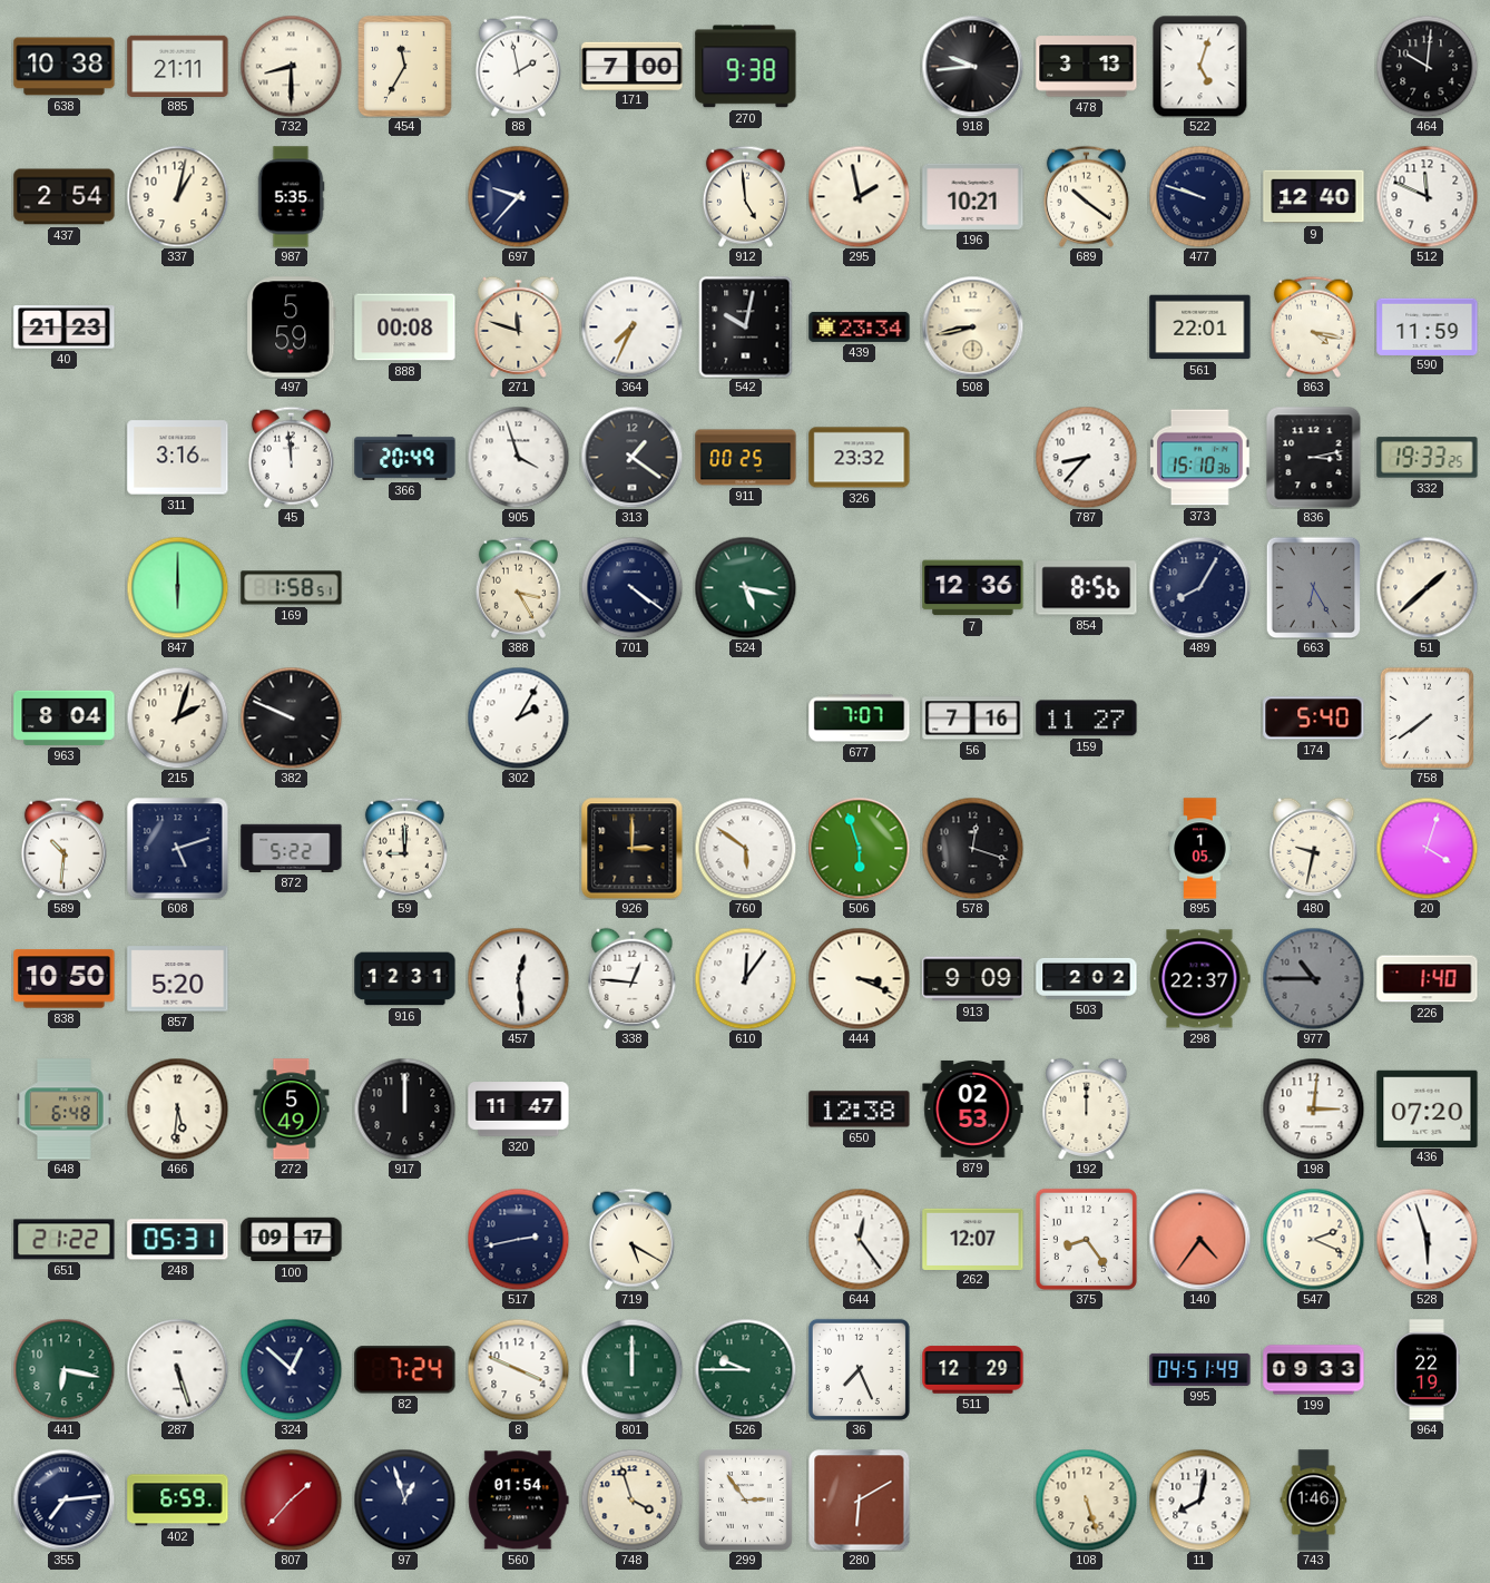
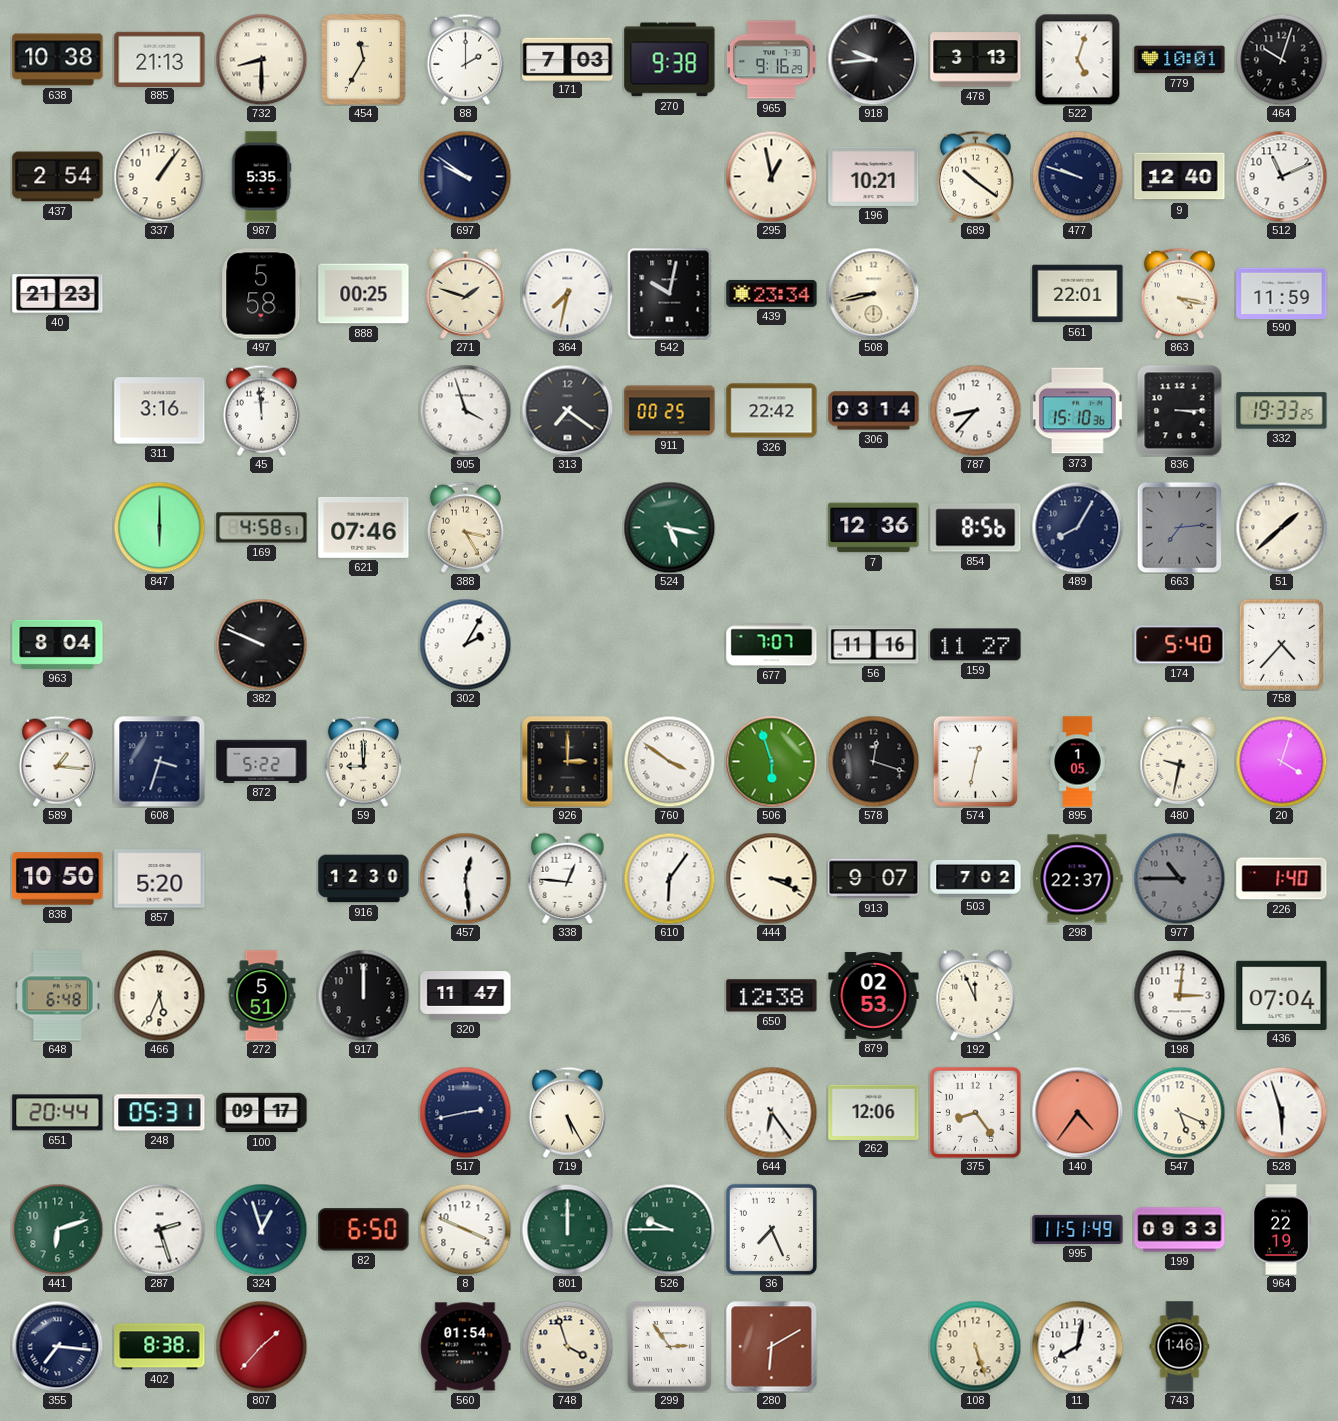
885: 21:11 -> 21:13 (160, 59)
88: 1:58 -> 2:00 (465, 59)
171: 7:00 -> 7:03 (568, 59)
965: none -> 9:16 (772, 60)
779: none -> 10:01 (1180, 60)
464: 10:01 -> 10:03 (1281, 59)
337: 1:02 -> 1:06 (159, 176)
697: 9:37 -> 9:51 (465, 176)
912: 4:59 -> none (745, 196)
295: 1:58 -> 12:58 (771, 176)
512: 11:49 -> 11:11 (1281, 176)
497: 5:59 -> 5:58 (262, 294)
888: 00:08 -> 00:25 (364, 294)
271: 11:48 -> 1:48 (466, 293)
364: 7:34 -> 7:32 (567, 293)
366: 20:49 -> none (405, 457)
313: 1:21 -> 7:21 (567, 410)
326: 23:32 -> 22:42 (772, 411)
306: none -> 03:14 (874, 411)
836: 3:13 -> 3:15 (1180, 410)
169: 1:58 -> 4:58 (262, 528)
621: none -> 07:46 (364, 528)
701: 4:21 -> none (631, 587)
663: 6:25 -> 7:14 (1180, 527)
215: 2:03 -> none (177, 717)
56: 7:16 -> 11:16 (874, 645)
758: 7:39 -> 4:37 (1281, 644)
589: 10:31 -> 1:16 (57, 761)
608: 5:12 -> 3:33 (159, 761)
760: 5:51 -> 3:51 (669, 761)
574: none -> 12:32 (975, 761)
916: 12:31 -> 12:30 (364, 879)
610: 12:06 -> 6:06 (669, 878)
913: 9:09 -> 9:07 (874, 879)
503: 2:02 -> 7:02 (976, 878)
466: 5:31 -> 5:34 (159, 995)
272: 5:49 -> 5:51 (262, 996)
192: 12:00 -> 11:56 (976, 995)
436: 07:20 -> 07:04 (1282, 995)
651: 21:22 -> 20:44 (58, 1113)
719: 5:20 -> 5:25 (567, 1112)
644: 12:24 -> 6:24 (771, 1112)
262: 12:07 -> 12:06 (874, 1112)
547: 2:19 -> 5:19 (1179, 1112)
441: 6:17 -> 6:12 (57, 1229)
287: 5:27 -> 2:27 (159, 1229)
324: 12:52 -> 12:57 (261, 1229)
82: 7:24 -> 6:50 (364, 1230)
511: 12:29 -> none (973, 1370)
995: 04:51 -> 11:51 (1078, 1229)
355: 7:14 -> 7:16 (57, 1346)
402: 6:59 -> 8:38 (160, 1347)
97: 12:57 -> none (404, 1499)
